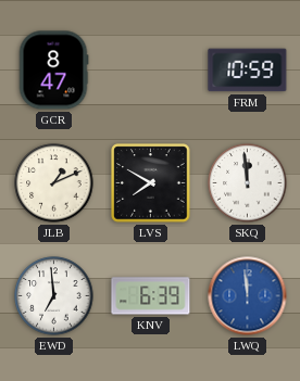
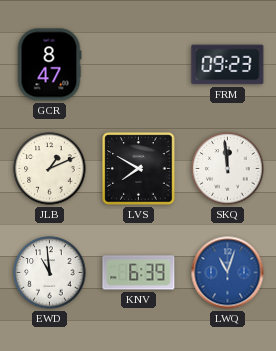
FRM: 10:59 -> 09:23 (228, 65)
EWD: 6:59 -> 10:59 (50, 273)
LWQ: 11:59 -> 11:03 (228, 273)
